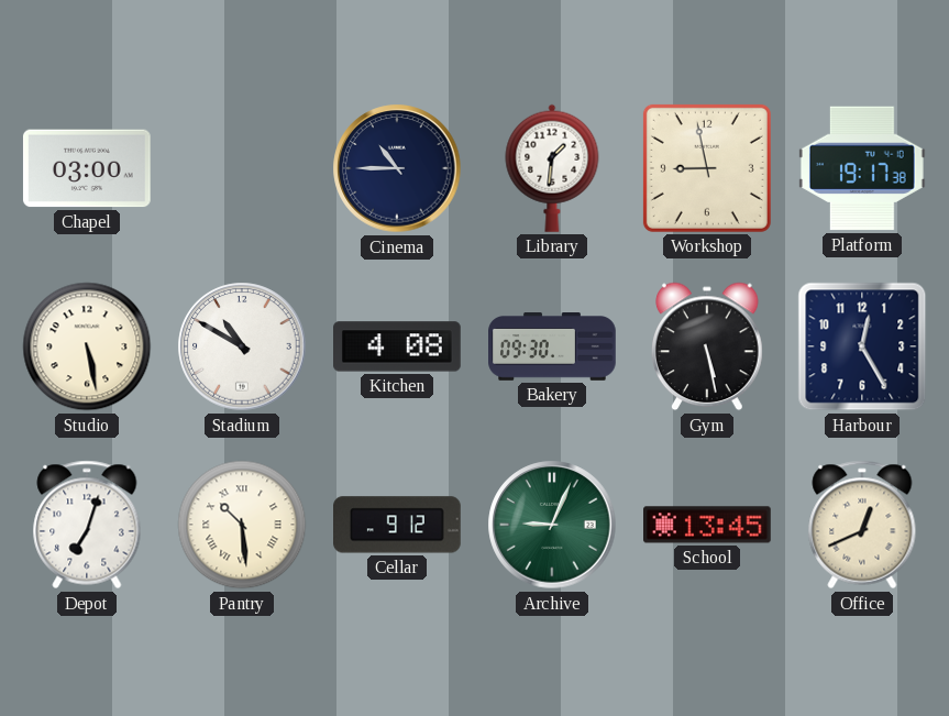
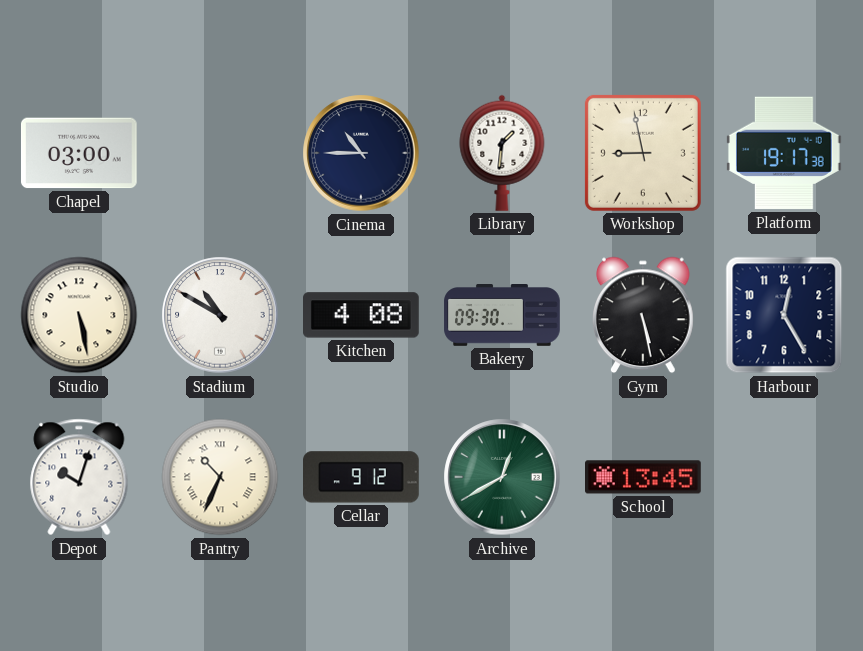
Depot: 7:03 -> 10:03 (79, 477)
Pantry: 10:29 -> 10:34 (220, 477)
Archive: 9:04 -> 12:40 (502, 477)
Office: 12:41 -> none (862, 525)
